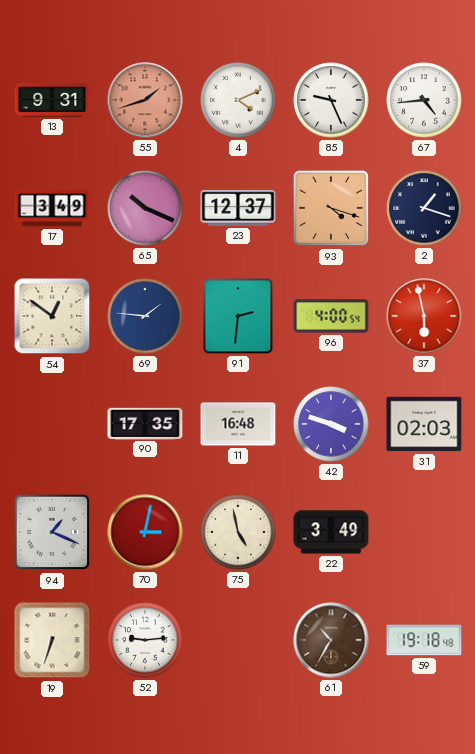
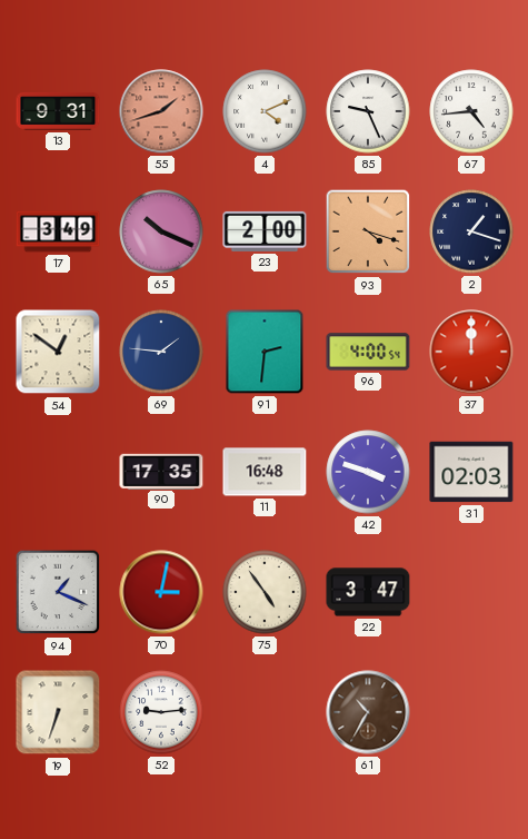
23: 12:37 -> 2:00 (265, 231)
37: 5:58 -> 12:00 (471, 352)
75: 4:58 -> 4:54 (265, 592)
22: 3:49 -> 3:47 (368, 592)
59: 19:18 -> none (424, 640)
